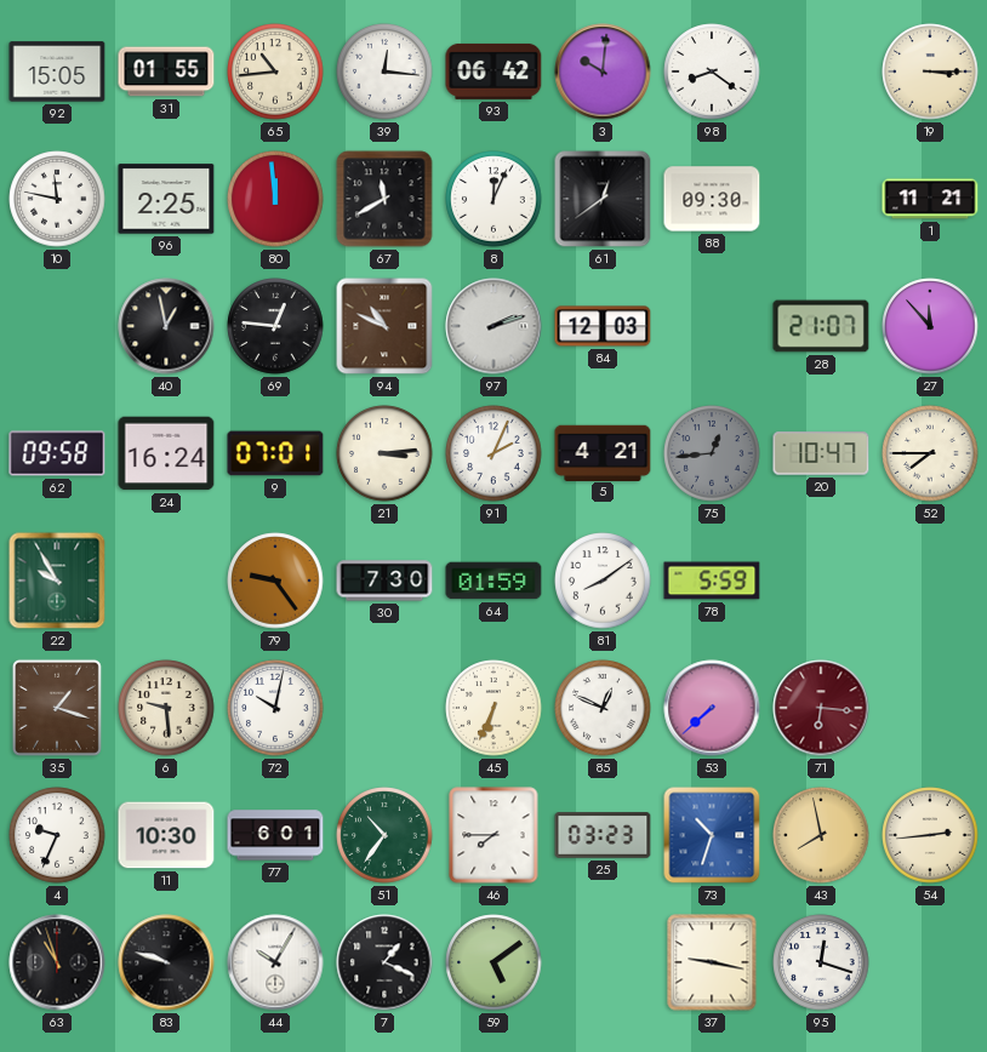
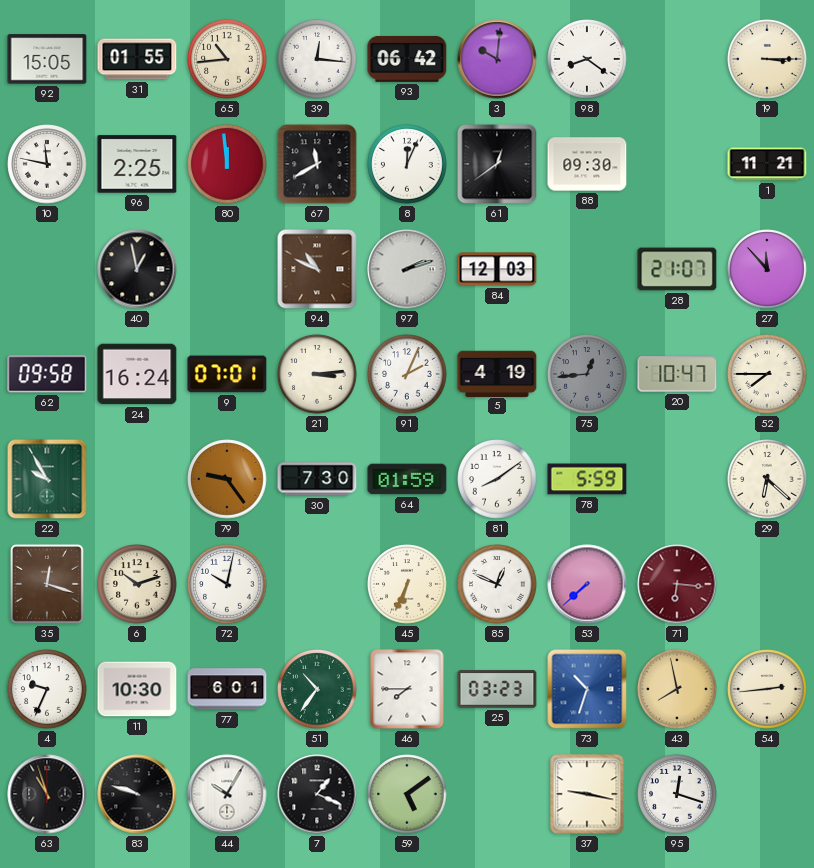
69: 12:46 -> none (275, 326)
5: 4:21 -> 4:19 (497, 373)
29: none -> 6:22 (767, 479)
35: 1:18 -> 12:18 (47, 584)
6: 9:29 -> 10:12 (137, 584)
